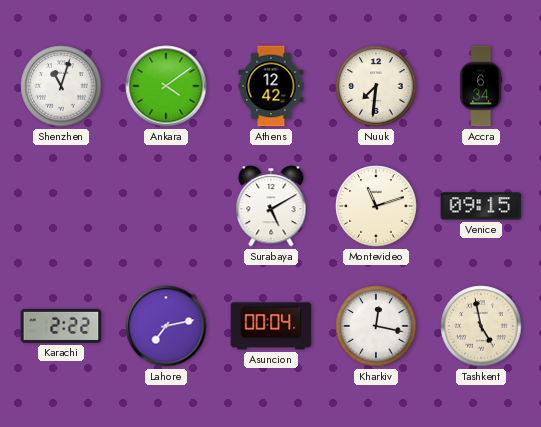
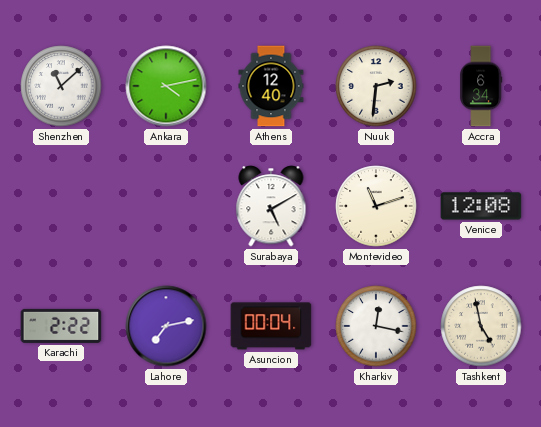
Shenzhen: 11:03 -> 11:08 (61, 86)
Ankara: 4:09 -> 4:13 (166, 86)
Athens: 12:42 -> 12:40 (271, 86)
Nuuk: 7:31 -> 2:31 (376, 86)
Venice: 09:15 -> 12:08 (481, 206)
